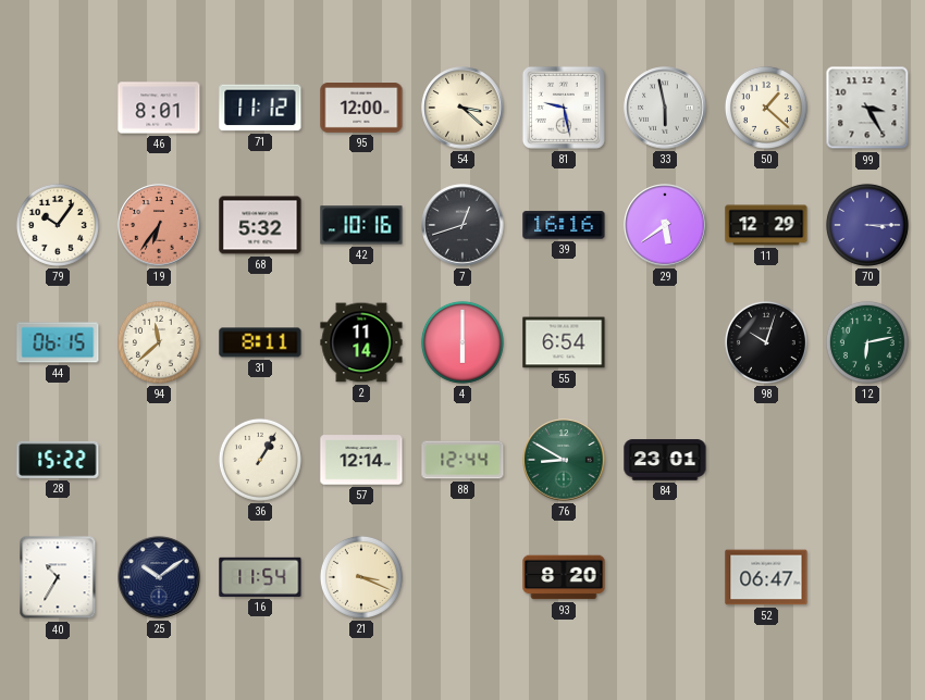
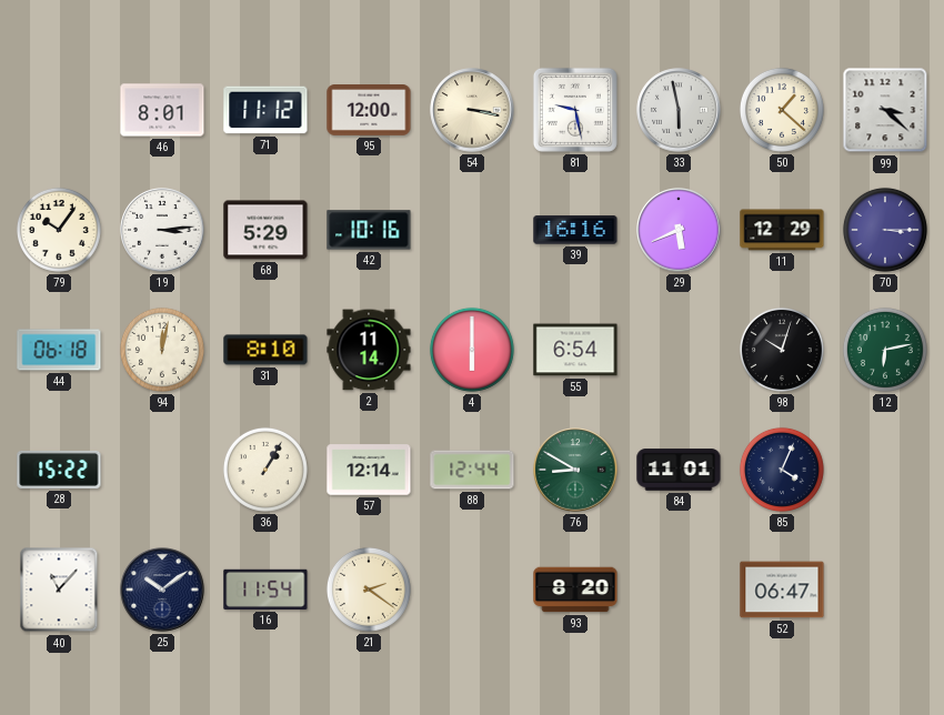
54: 3:22 -> 3:17 (472, 110)
99: 3:25 -> 3:22 (885, 110)
19: 6:36 -> 3:14 (162, 230)
19 dial: salmon -> white (162, 230)
68: 5:32 -> 5:29 (265, 230)
7: 12:42 -> none (462, 225)
29: 5:39 -> 5:41 (679, 230)
44: 06:15 -> 06:18 (59, 350)
94: 11:38 -> 12:02 (162, 350)
31: 8:11 -> 8:10 (265, 350)
84: 23:01 -> 11:01 (679, 470)
85: none -> 4:04 (782, 470)
40: 10:35 -> 11:07 (59, 590)
21: 3:19 -> 2:21 (369, 590)
